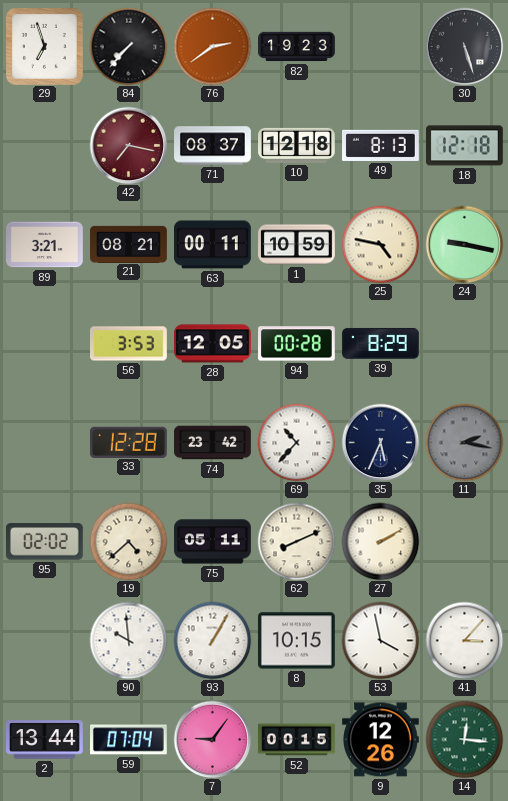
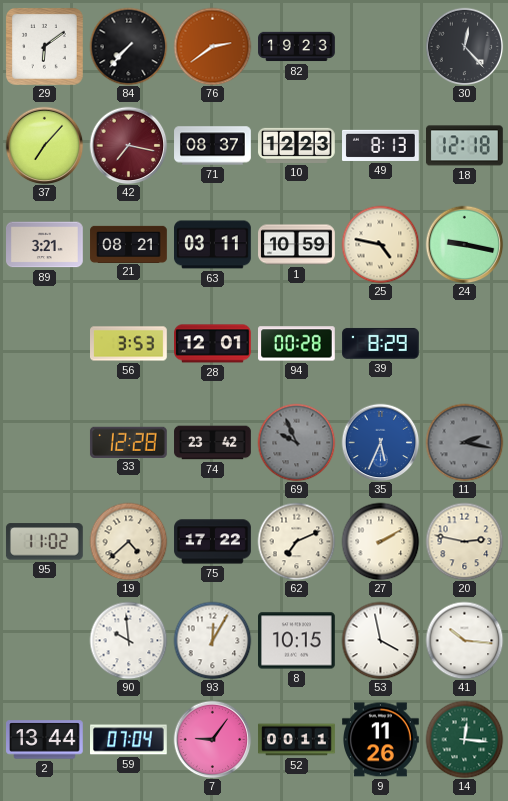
29: 6:57 -> 6:09 (44, 46)
30: 5:27 -> 12:23 (464, 46)
37: none -> 7:07 (44, 145)
10: 12:18 -> 12:23 (297, 145)
63: 00:11 -> 03:11 (213, 245)
28: 12:05 -> 12:01 (213, 344)
69: 10:37 -> 9:56 (296, 442)
69 dial: white -> grey (296, 442)
35 dial: navy -> blue (380, 442)
95: 02:02 -> 11:02 (44, 542)
75: 05:11 -> 17:22 (213, 542)
62: 8:11 -> 7:11 (296, 541)
20: none -> 2:47 (464, 541)
93: 1:05 -> 12:05 (212, 640)
41: 3:07 -> 10:16 (464, 640)
52: 00:15 -> 00:11 (297, 740)
9: 12:26 -> 11:26 (381, 740)
